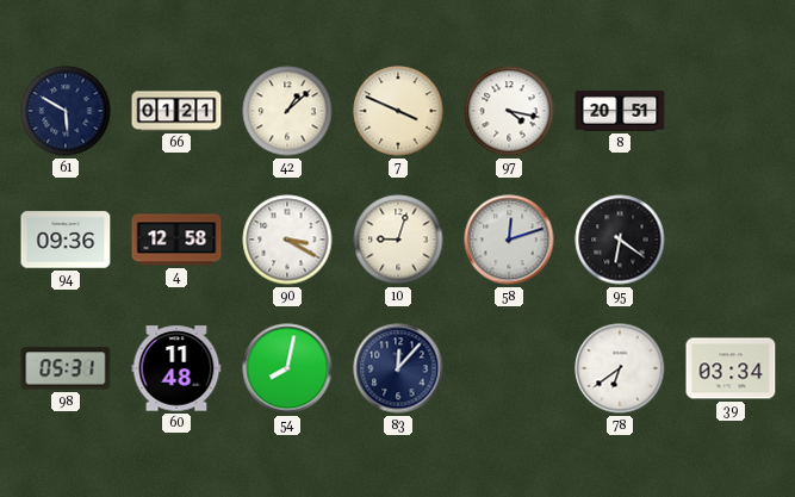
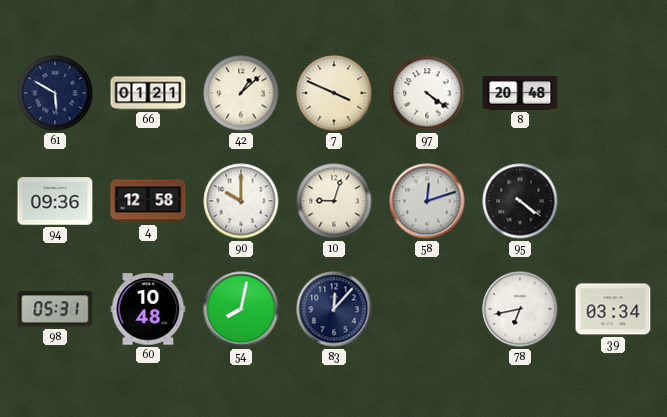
97: 4:17 -> 4:21 (427, 93)
8: 20:51 -> 20:48 (520, 93)
90: 3:20 -> 10:00 (241, 201)
95: 6:21 -> 4:21 (520, 201)
60: 11:48 -> 10:48 (148, 309)
78: 6:39 -> 6:43 (520, 309)
